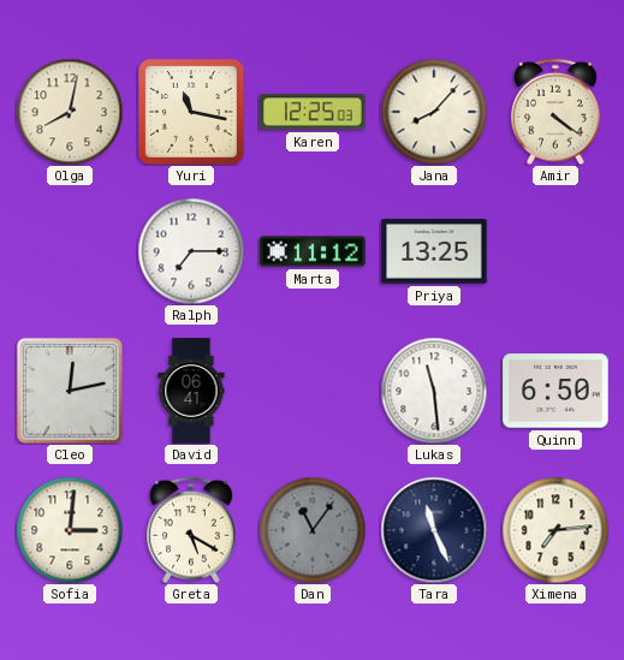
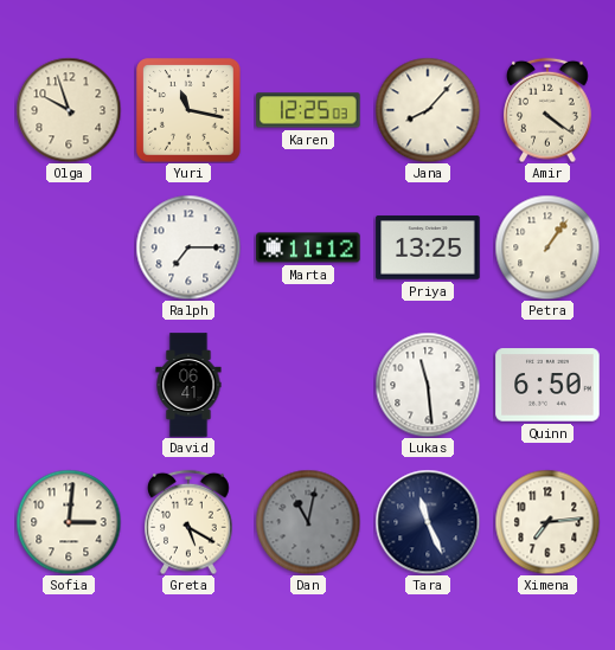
Olga: 8:02 -> 9:57 (69, 110)
Petra: none -> 1:06 (547, 247)
Cleo: 12:13 -> none (70, 391)
Dan: 11:06 -> 11:02 (308, 522)
